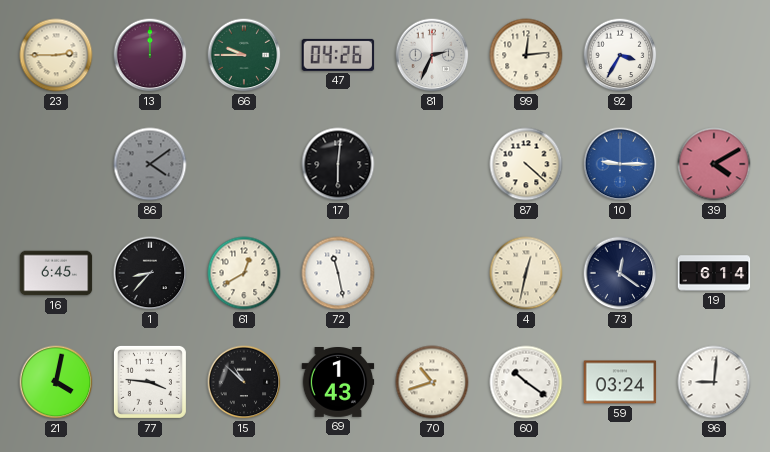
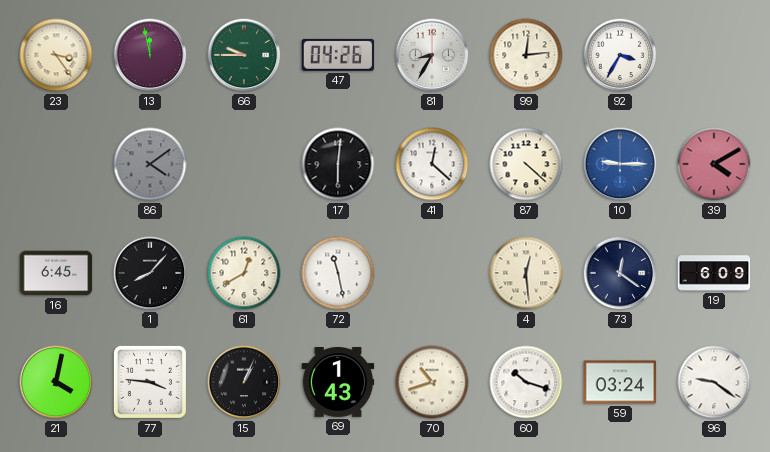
23: 2:45 -> 3:24 (56, 55)
13: 12:00 -> 11:58 (150, 55)
81: 2:34 -> 8:35 (432, 55)
41: none -> 12:22 (432, 164)
1: 8:37 -> 8:07 (150, 273)
4: 12:32 -> 12:29 (526, 273)
19: 6:14 -> 6:09 (714, 273)
15: 10:52 -> 1:04 (244, 382)
60: 10:21 -> 10:18 (526, 382)
96: 9:01 -> 9:21 (714, 382)
